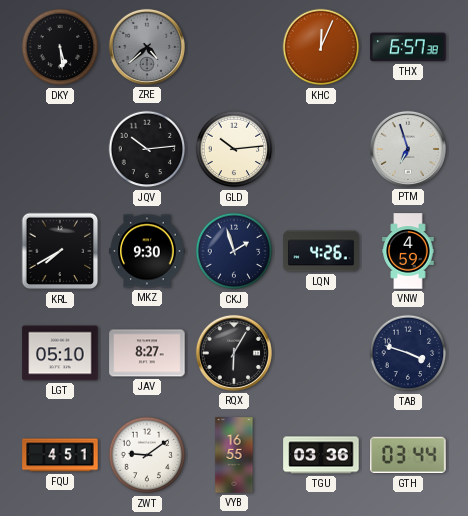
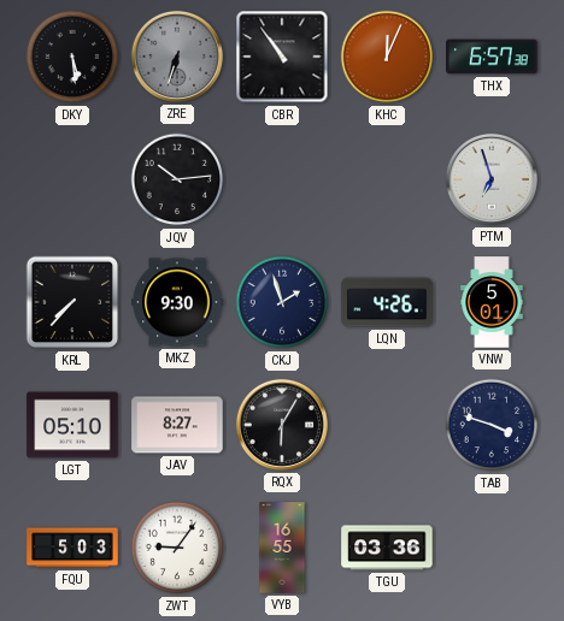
ZRE: 4:38 -> 6:33 (177, 57)
CBR: none -> 10:54 (282, 57)
GLD: 10:14 -> none (234, 149)
KRL: 7:40 -> 7:37 (72, 302)
VNW: 4:59 -> 5:01 (492, 302)
FQU: 4:51 -> 5:03 (72, 548)
ZWT: 9:09 -> 9:06 (177, 548)
GTH: 03:44 -> none (408, 455)
